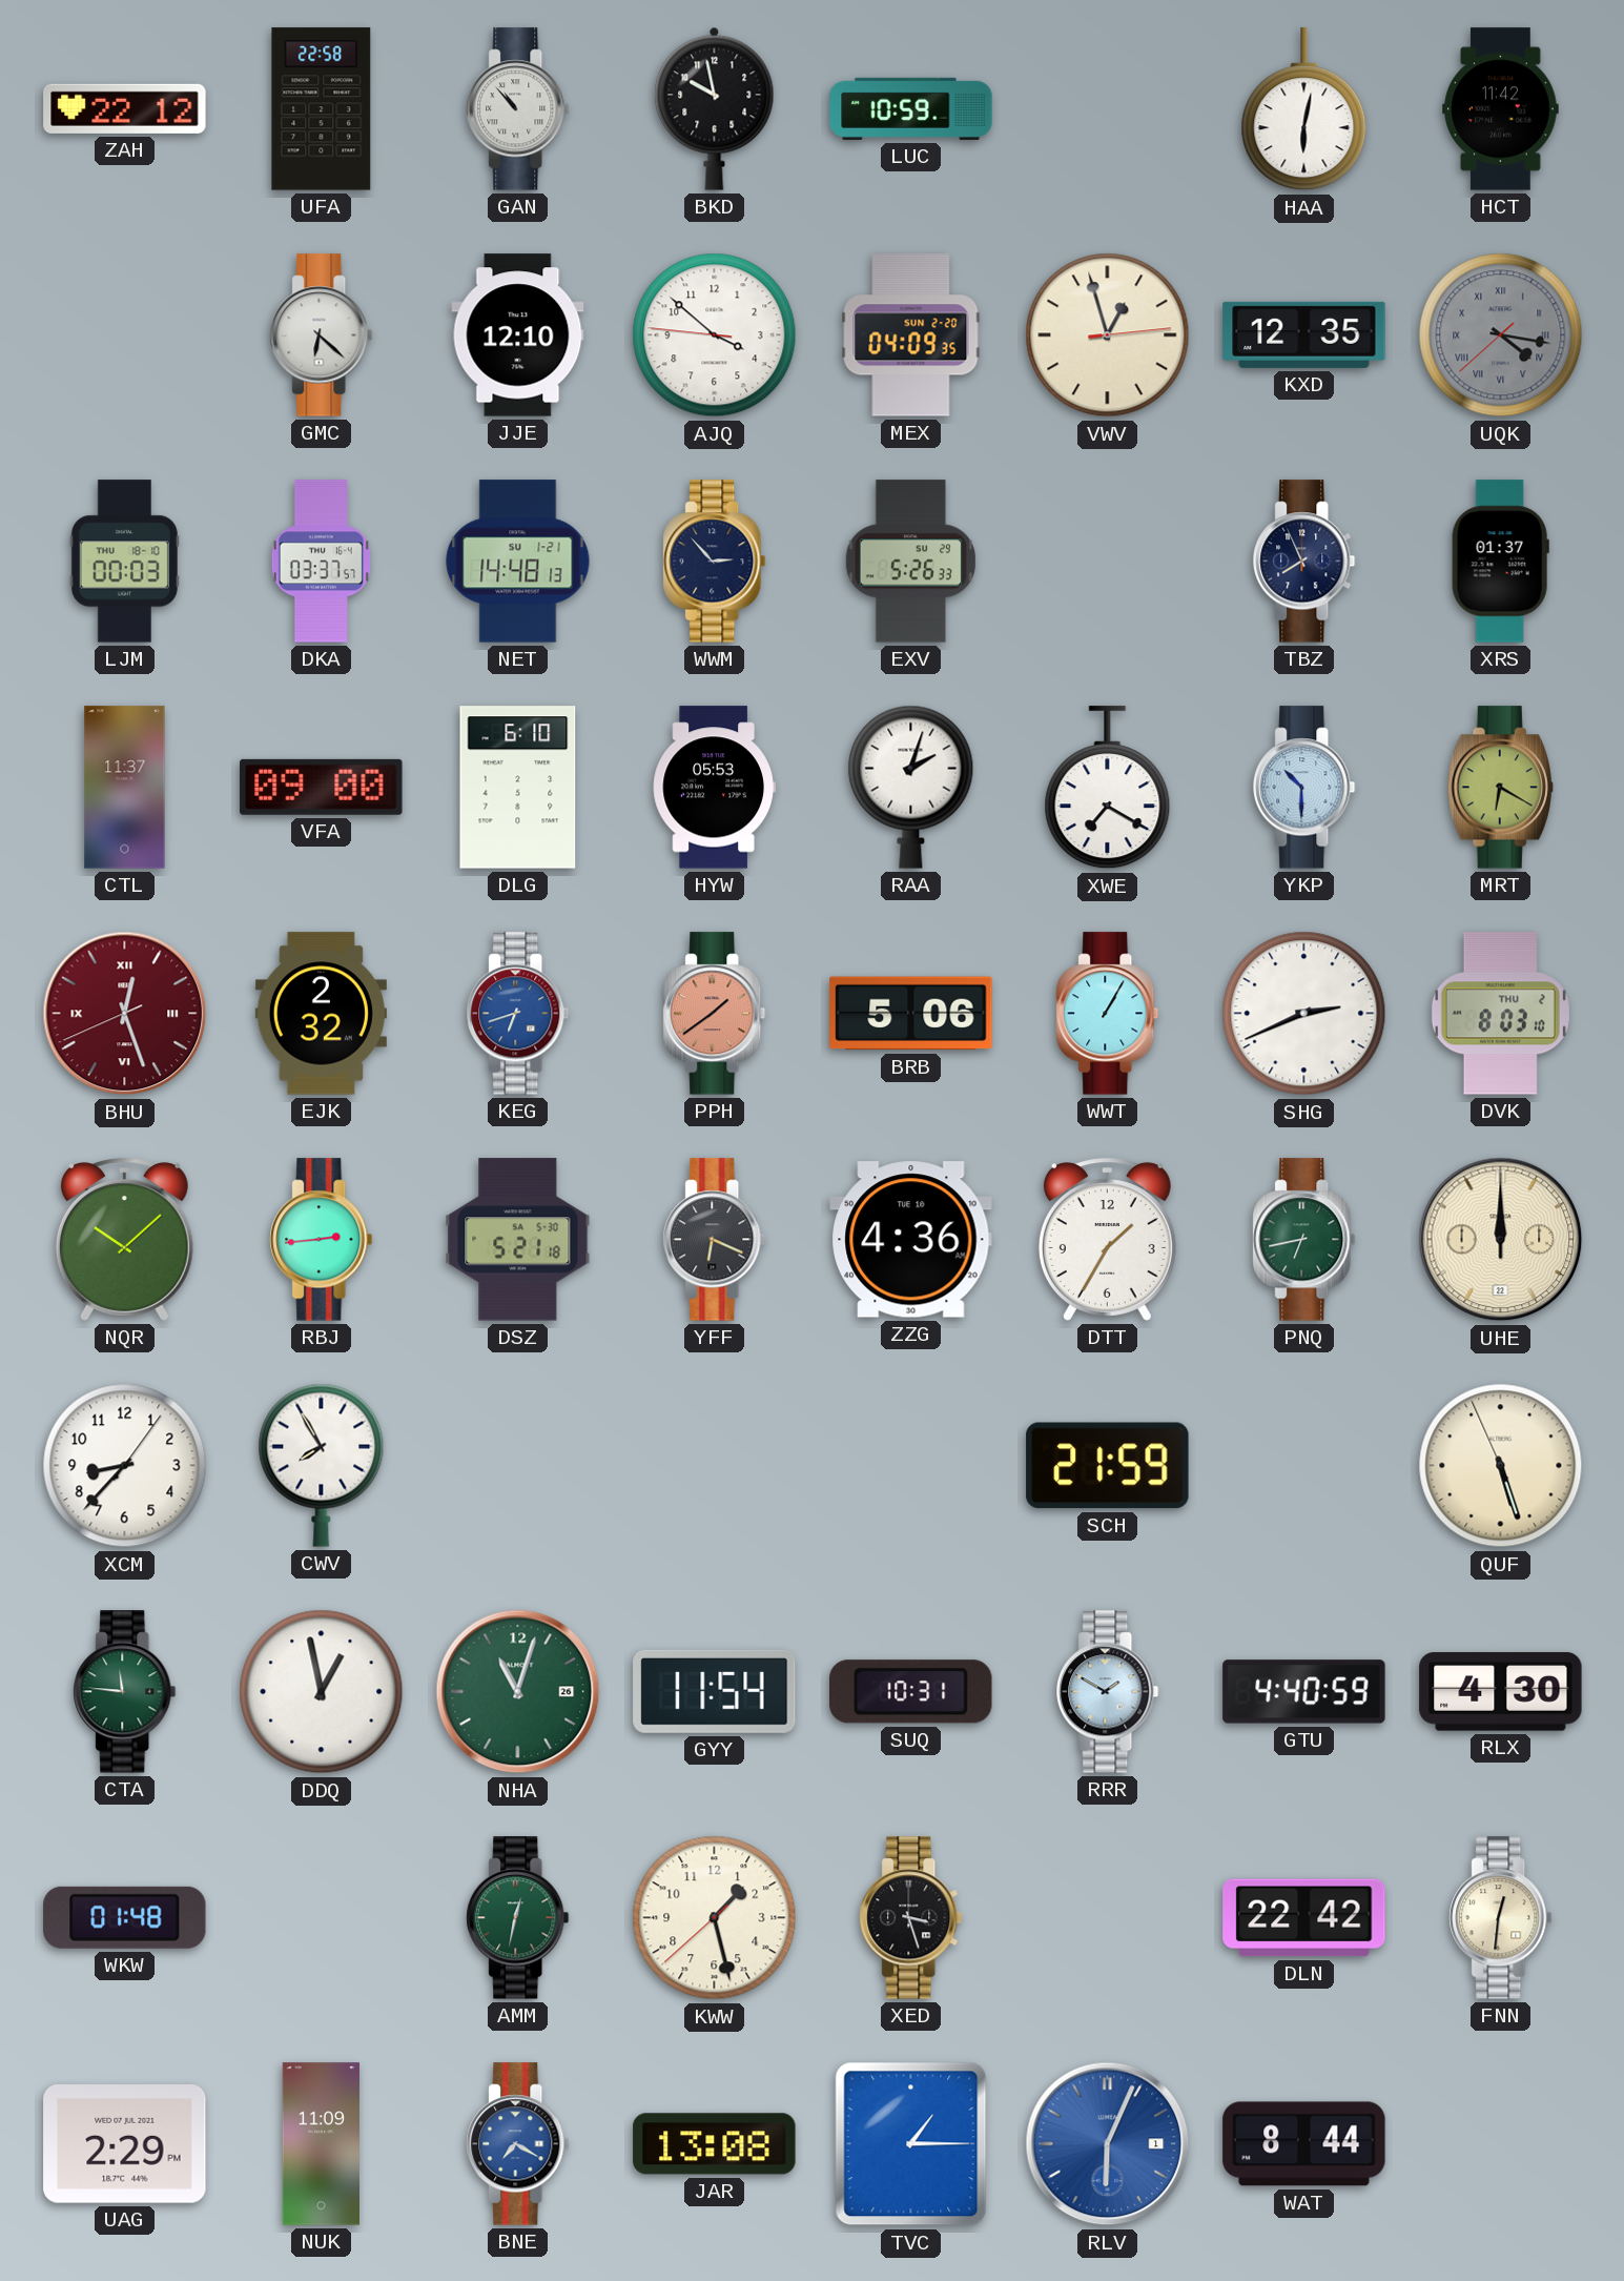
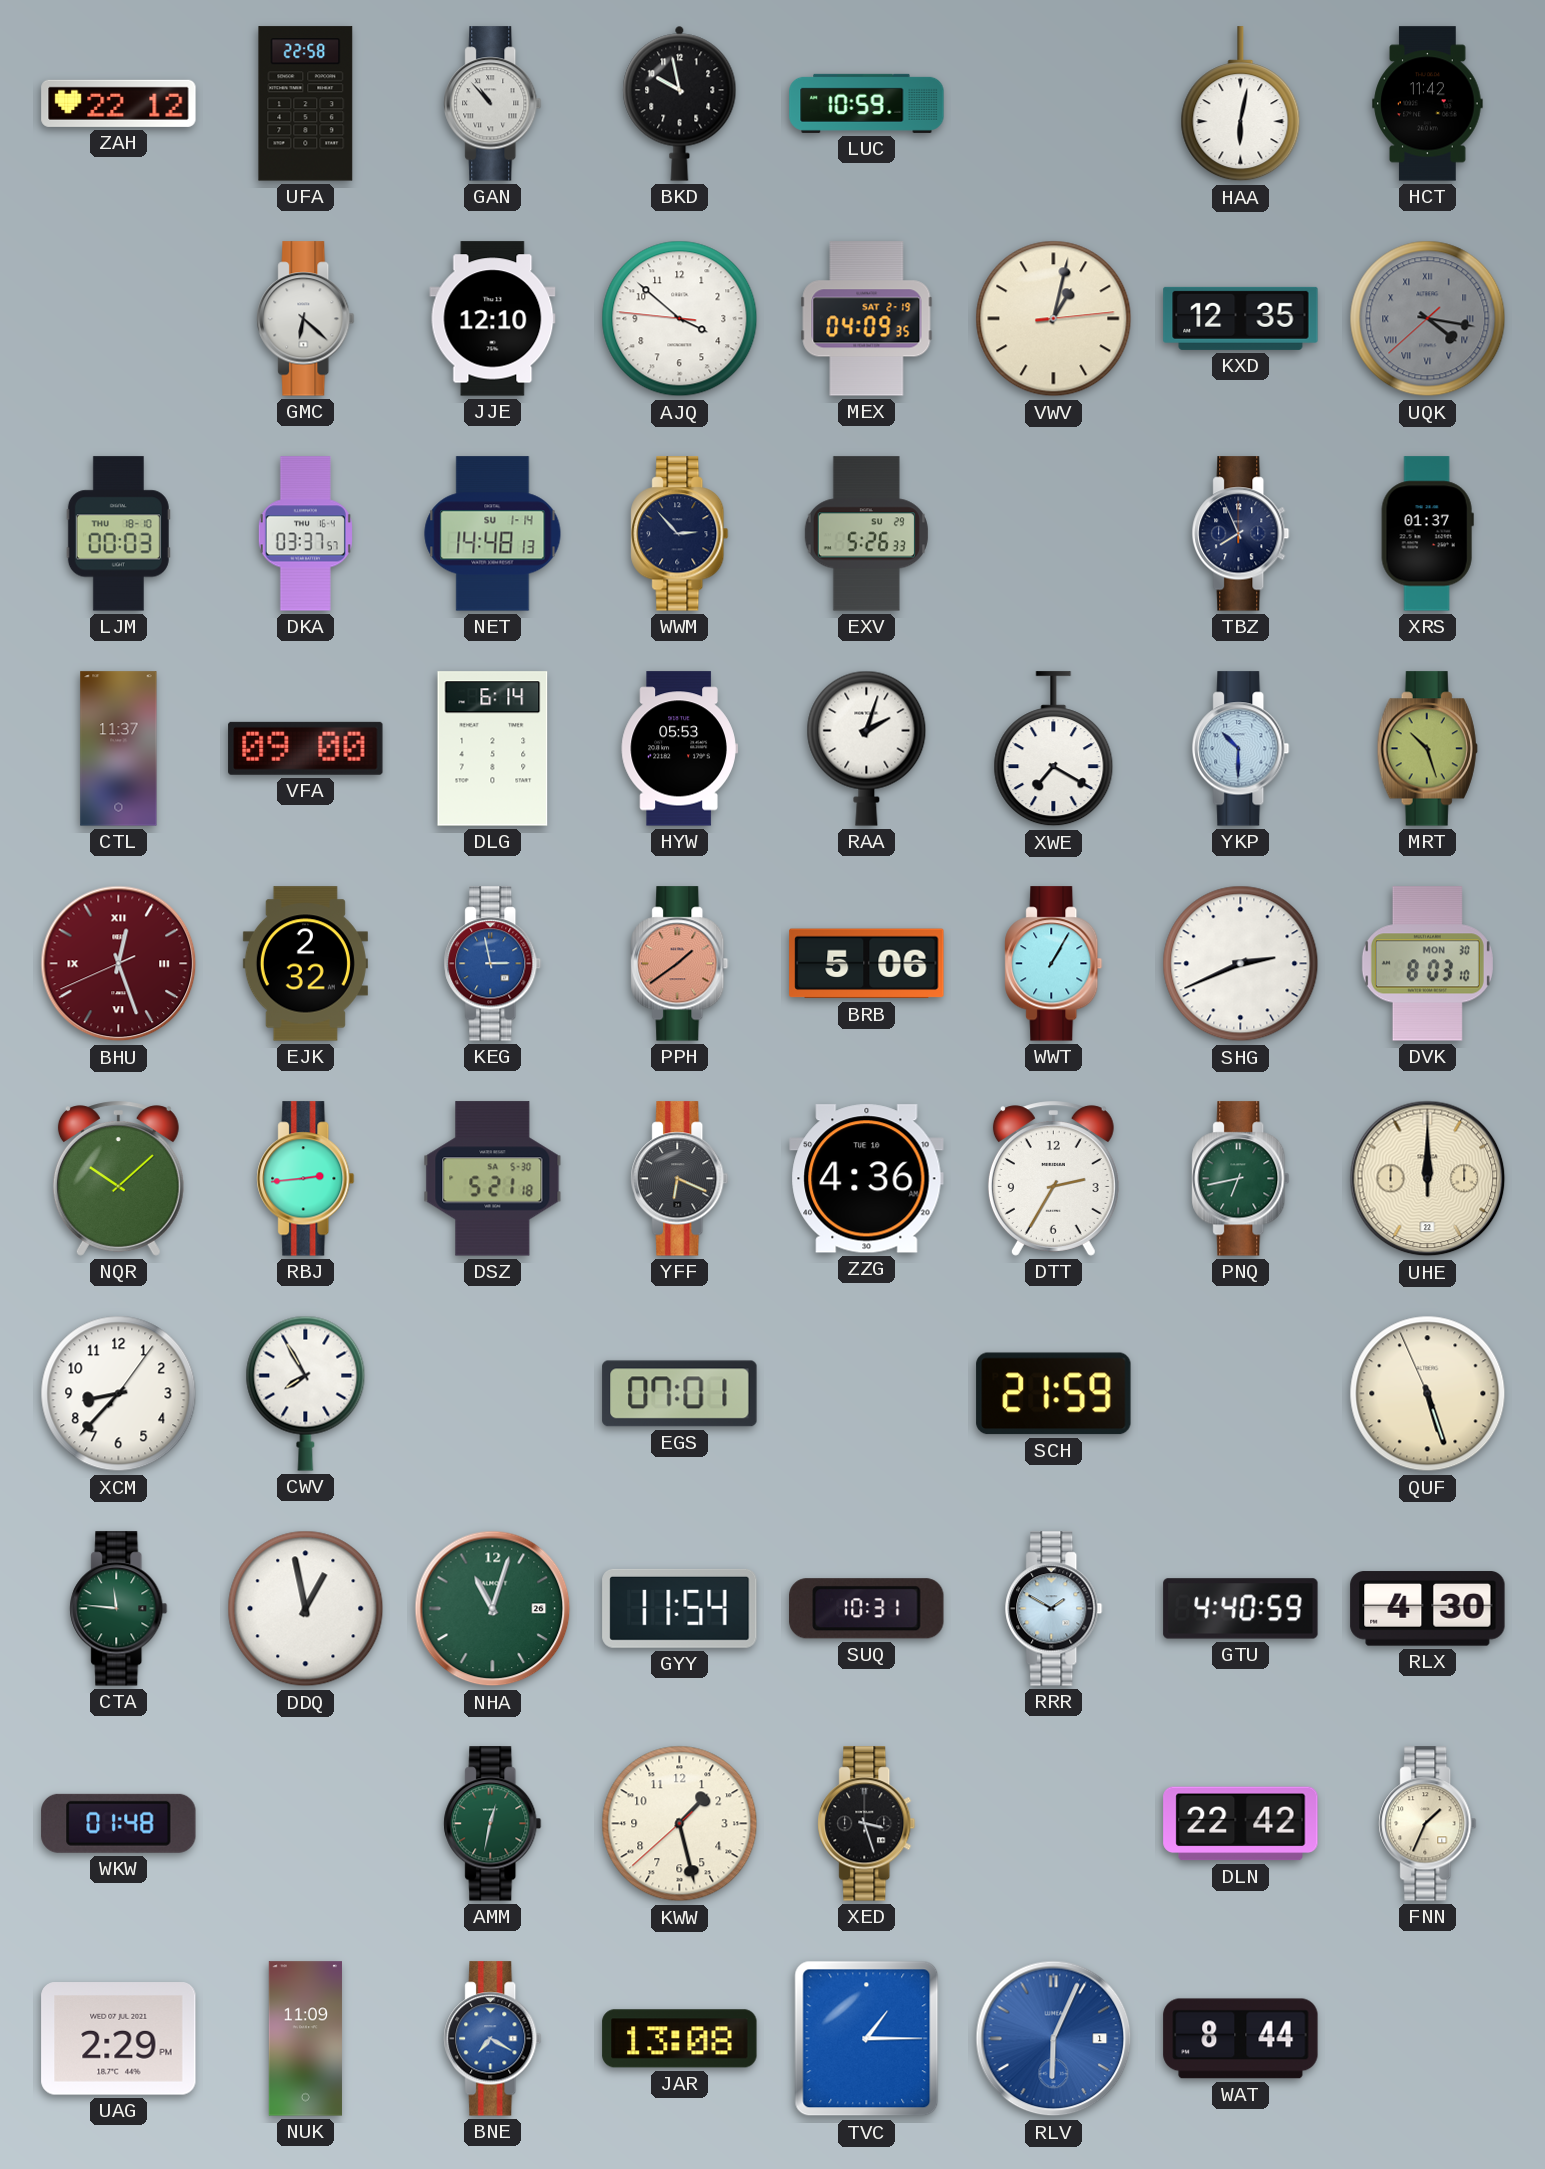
MEX date: SUN 2-20 -> SAT 2-19 (867, 319)
VWV: 12:57 -> 1:02 (1054, 319)
NET date: SU 1-21 -> SU 1-14 (493, 534)
DLG: 6:10 -> 6:14 (493, 749)
MRT: 6:20 -> 10:27 (1427, 749)
KEG: 6:42 -> 2:58 (493, 964)
DVK date: THU 2 -> MON 30 (1427, 964)
DTT: 1:35 -> 2:35 (1053, 1179)
EGS: none -> 07:01 (680, 1394)
FNN: 12:31 -> 1:34 (1428, 1824)
